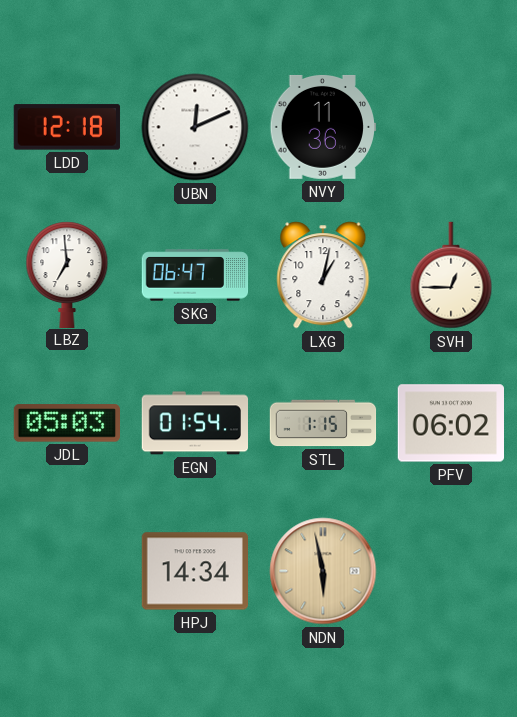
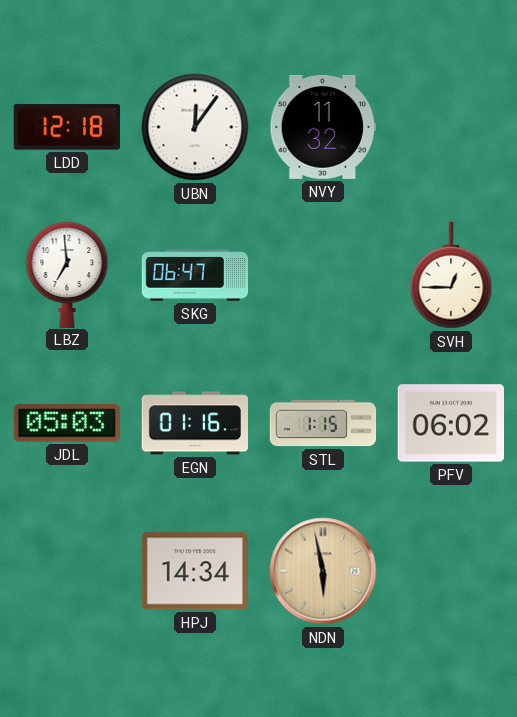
UBN: 12:11 -> 12:06 (195, 127)
NVY: 11:36 -> 11:32 (323, 127)
LXG: 1:02 -> none (323, 275)
EGN: 01:54 -> 01:16 (194, 423)
